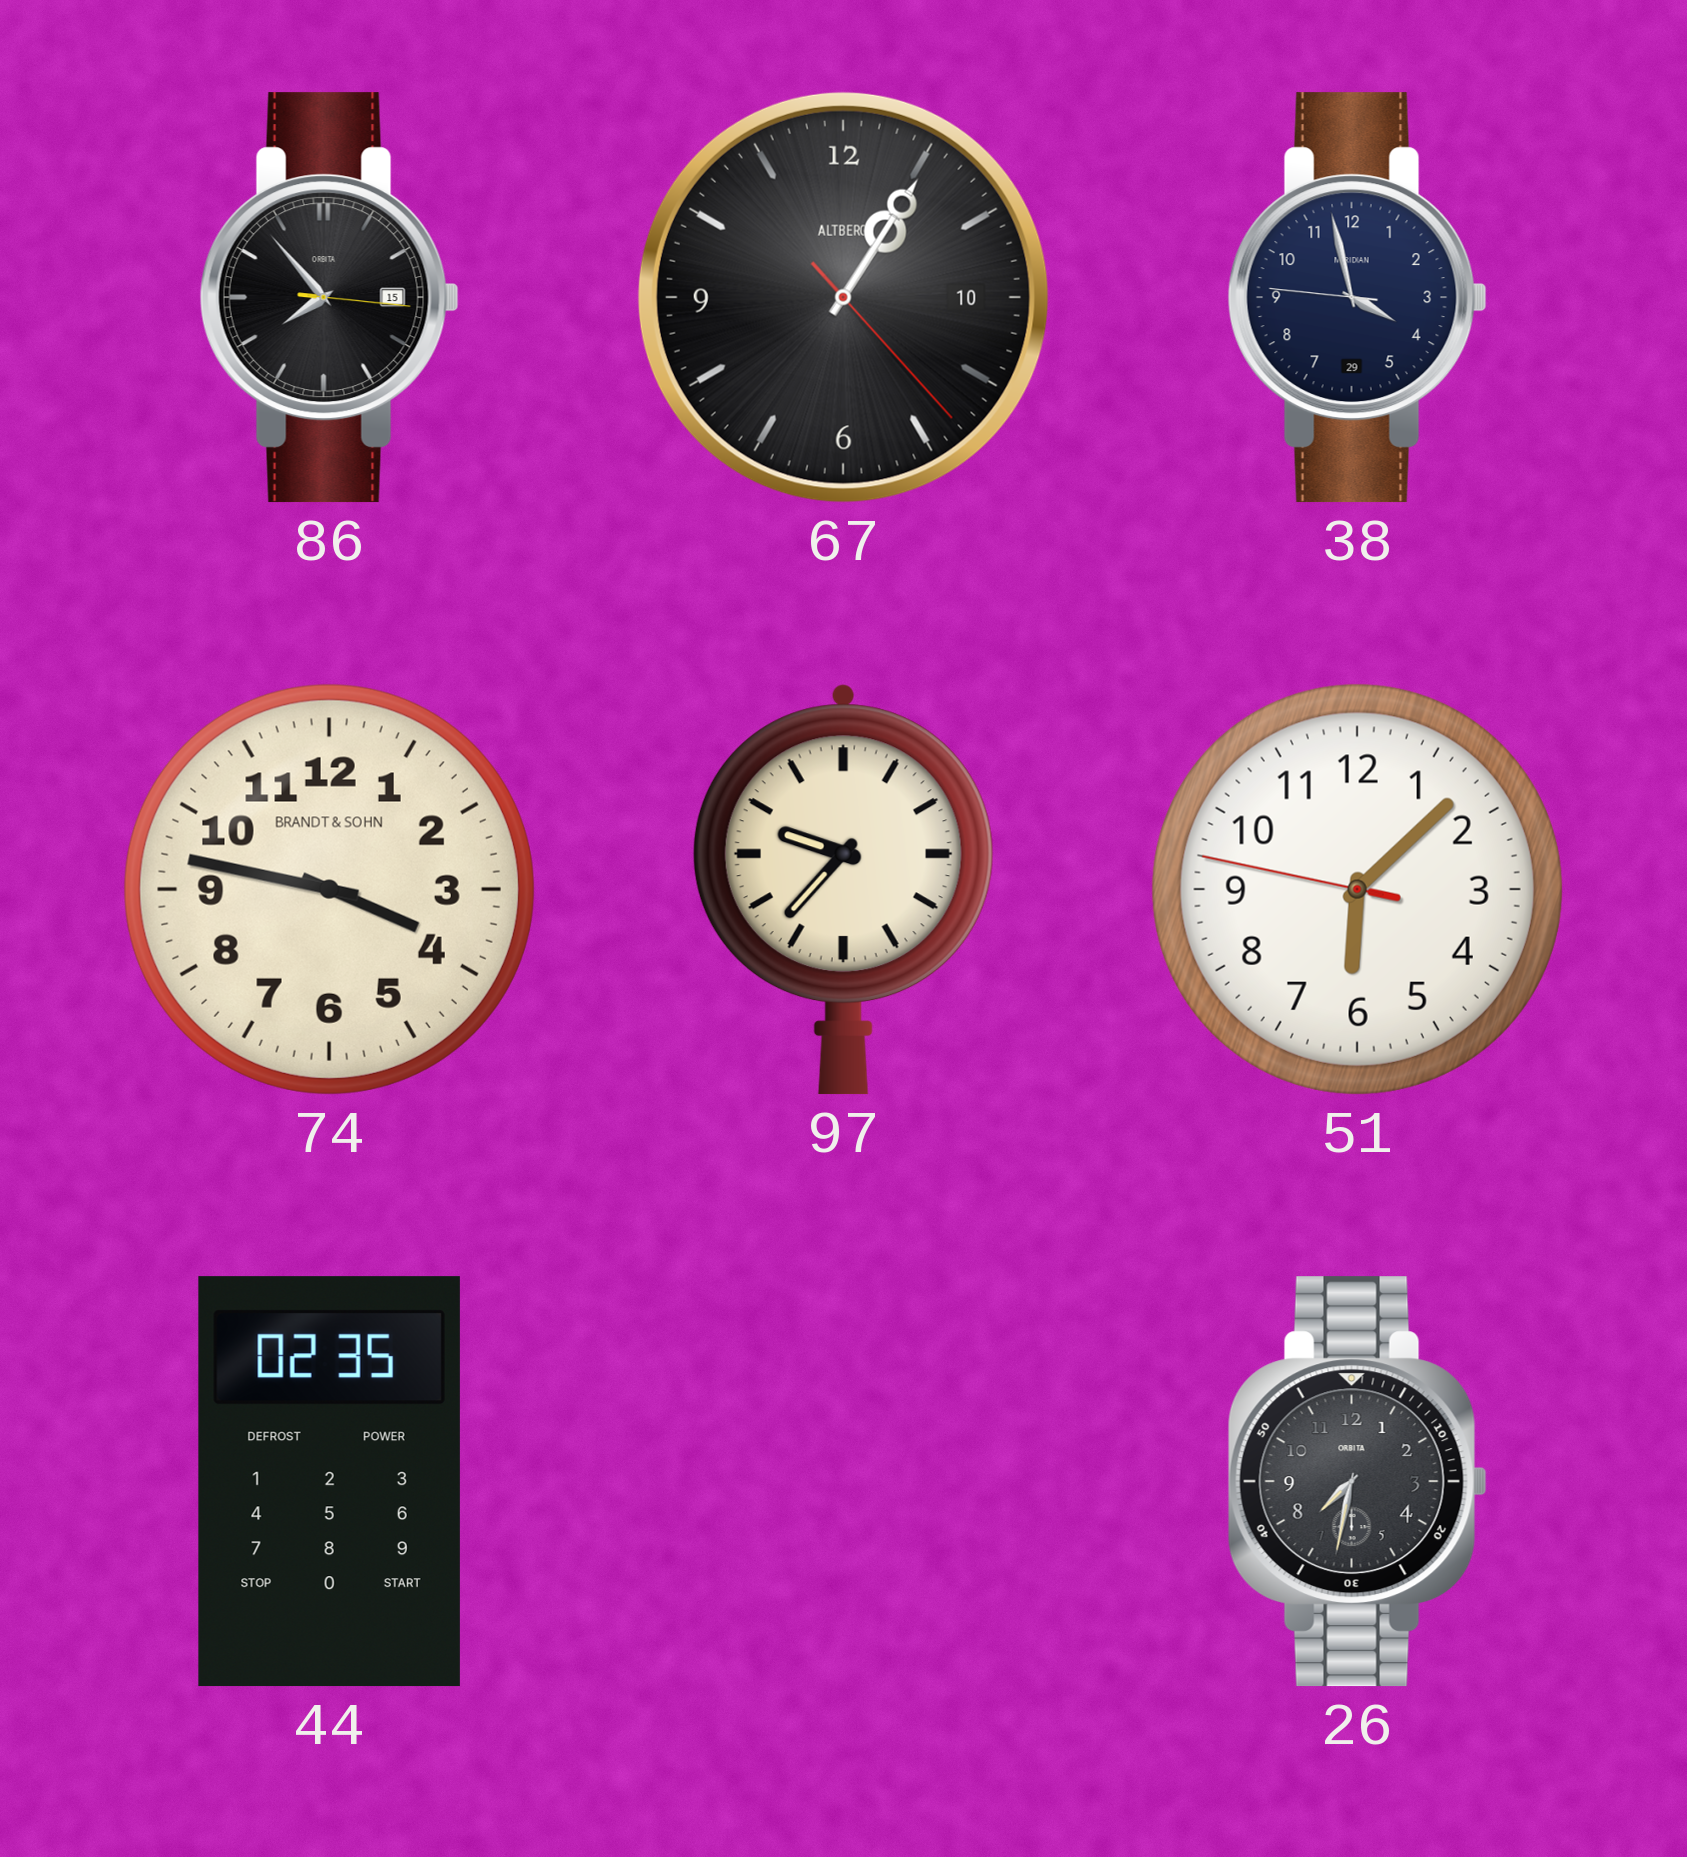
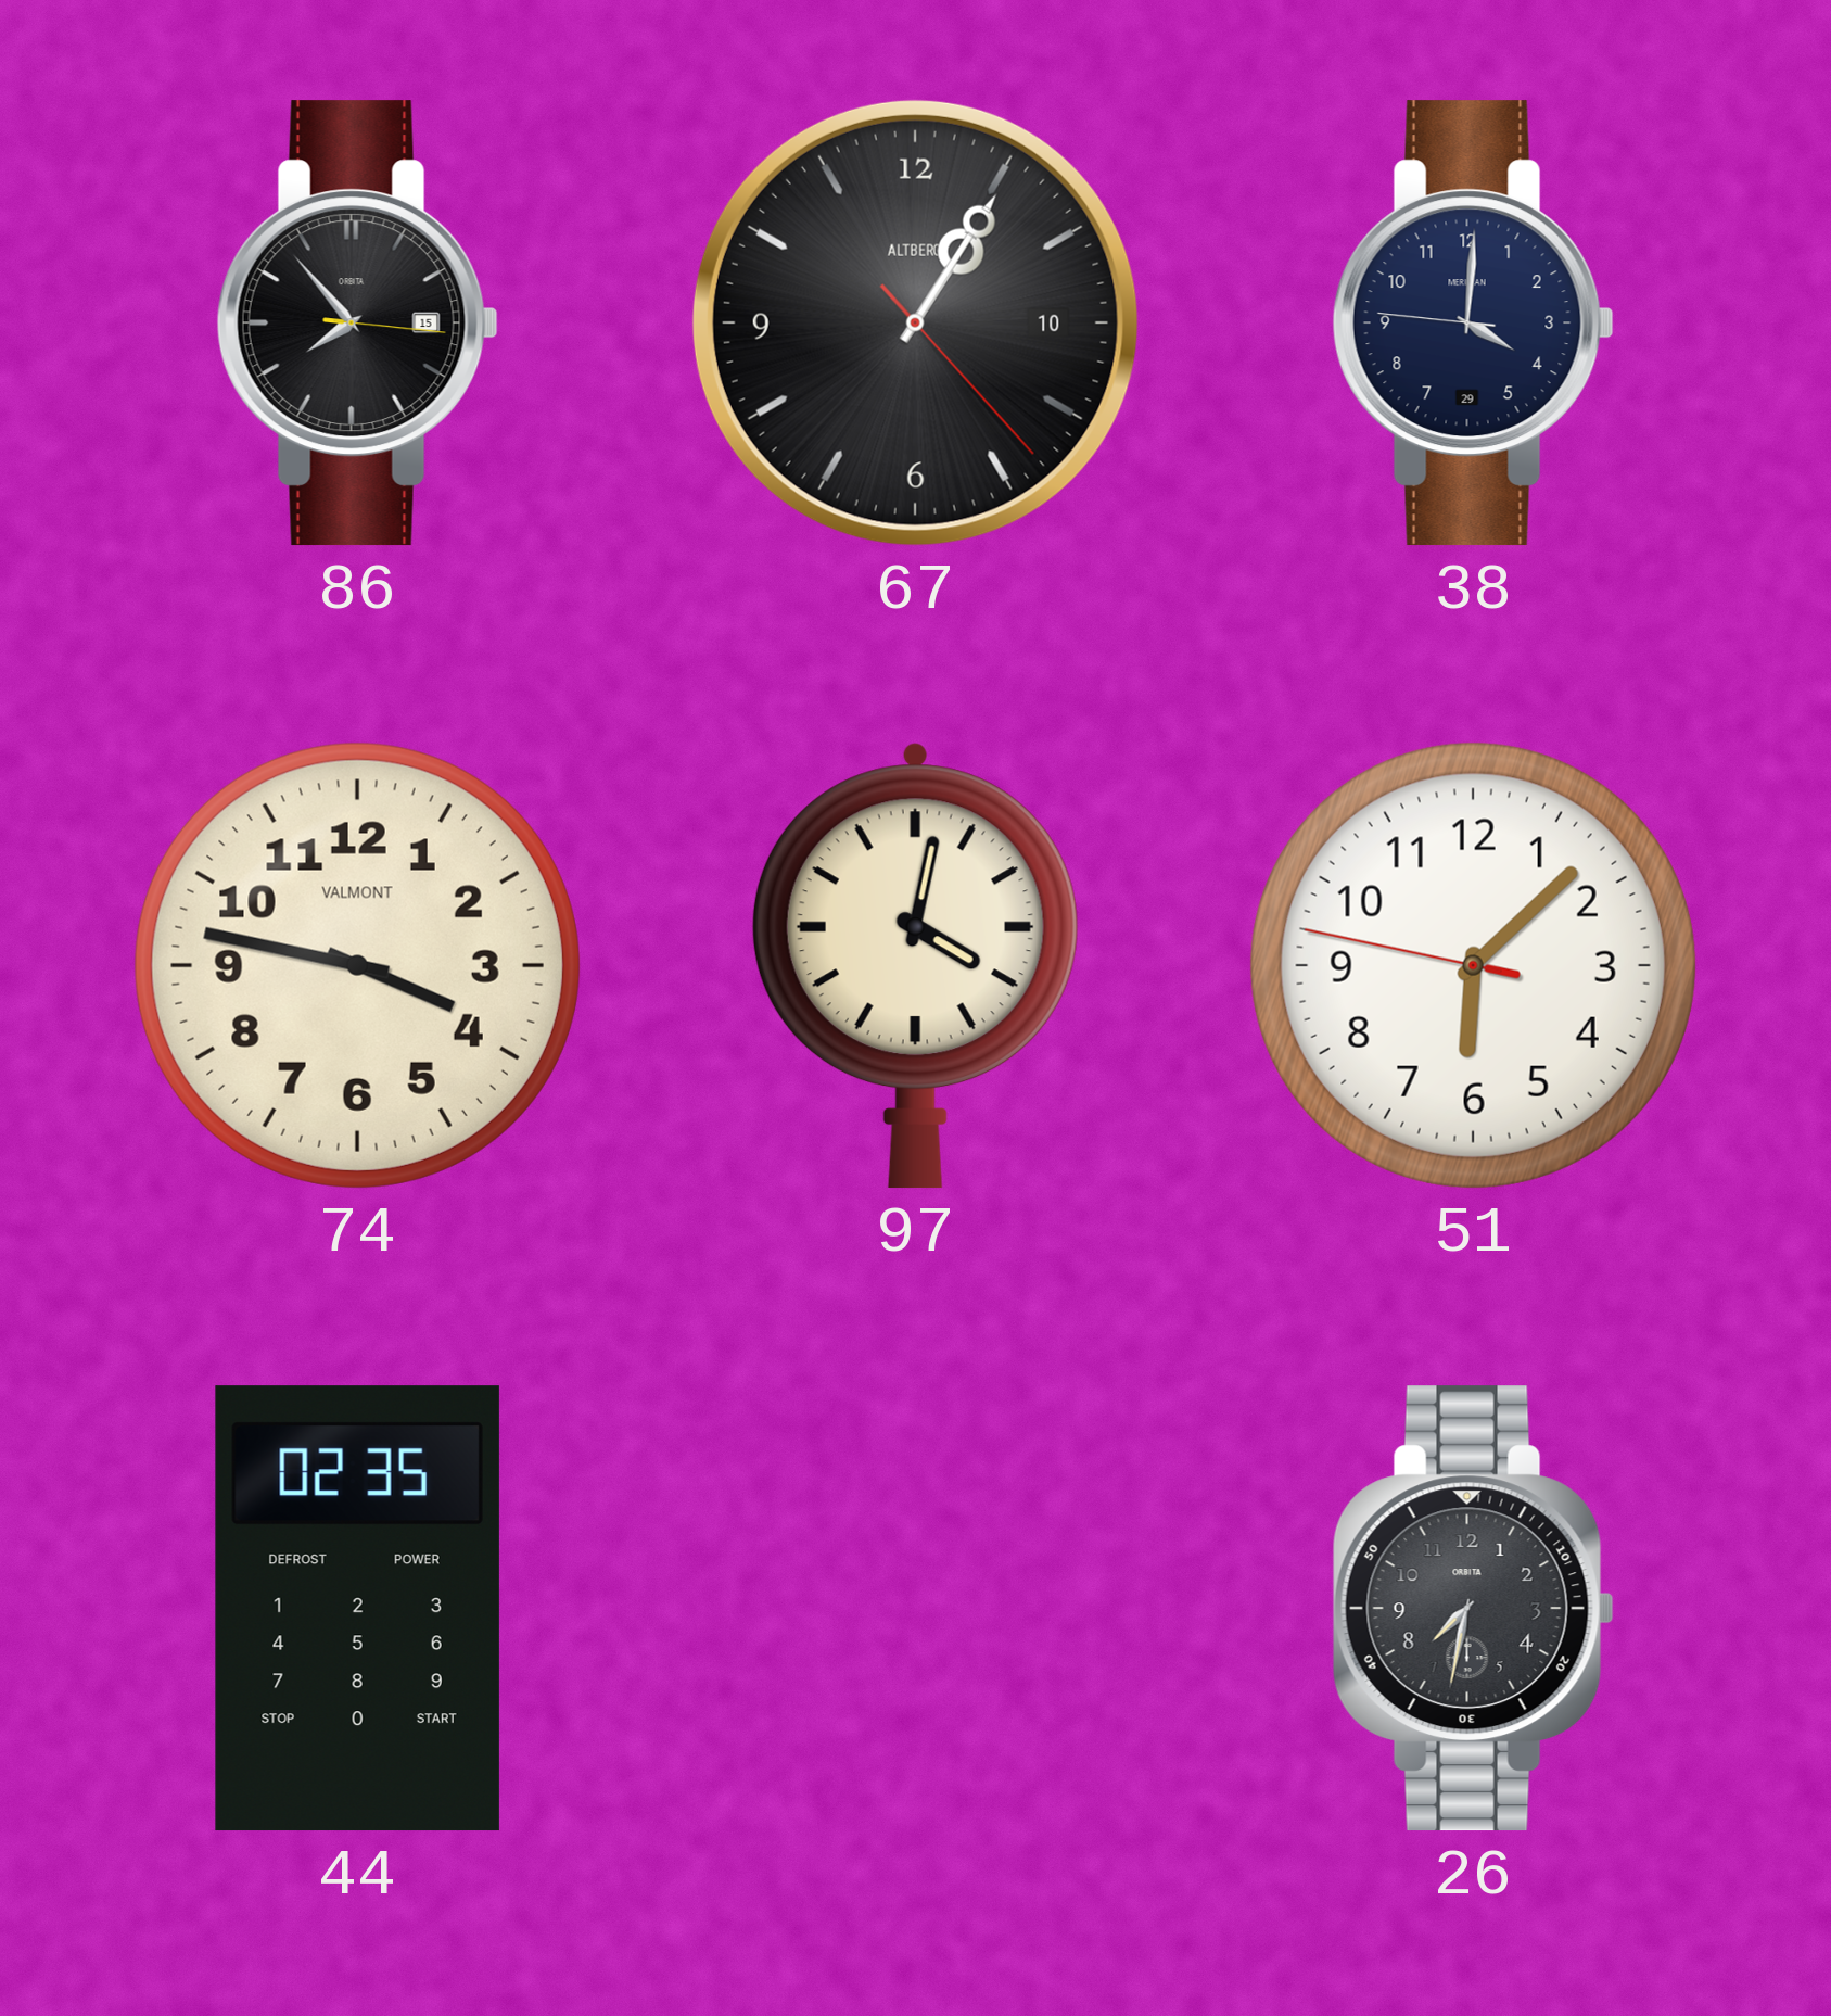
38: 3:57 -> 4:00 (1473, 324)
74 brand: BRANDT & SOHN -> VALMONT (357, 965)
97: 9:37 -> 4:02 (915, 965)
